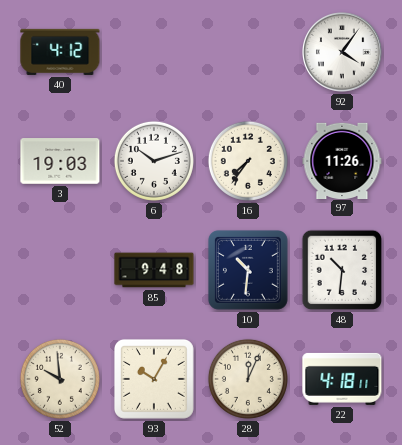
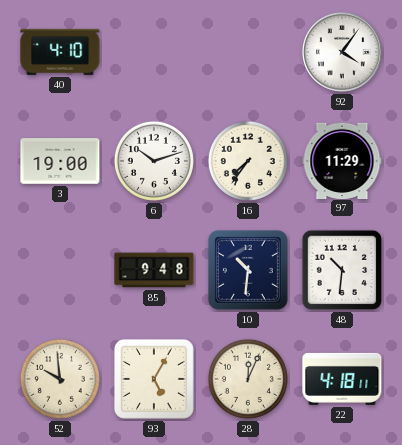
40: 4:12 -> 4:10 (60, 52)
3: 19:03 -> 19:00 (60, 161)
97: 11:26 -> 11:29 (342, 160)
93: 10:05 -> 5:05 (154, 379)
